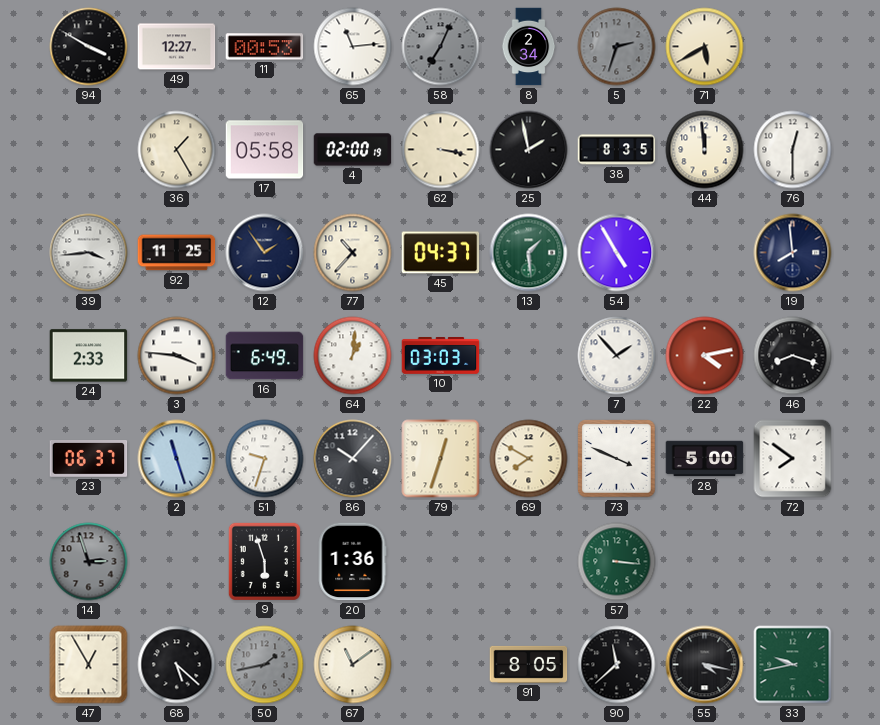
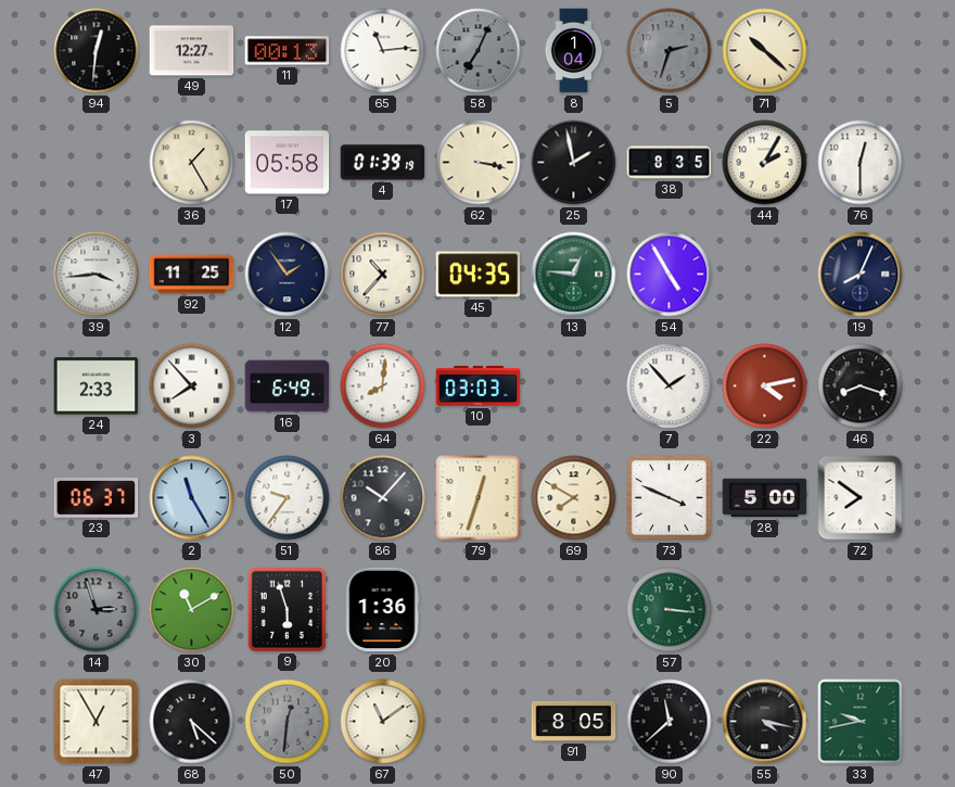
94: 3:50 -> 12:31 (97, 51)
11: 00:53 -> 00:13 (288, 51)
8: 2:34 -> 1:04 (574, 51)
71: 5:40 -> 10:22 (765, 51)
4: 02:00 -> 01:39 (383, 163)
44: 11:59 -> 2:05 (765, 163)
45: 04:37 -> 04:35 (479, 275)
13: 1:29 -> 12:46 (574, 275)
19: 7:59 -> 8:04 (861, 275)
3: 3:46 -> 7:53 (192, 386)
64: 1:01 -> 8:01 (383, 386)
2: 11:27 -> 11:25 (192, 498)
51: 9:33 -> 9:36 (288, 498)
30: none -> 11:10 (192, 610)
50: 1:43 -> 12:31 (288, 722)
